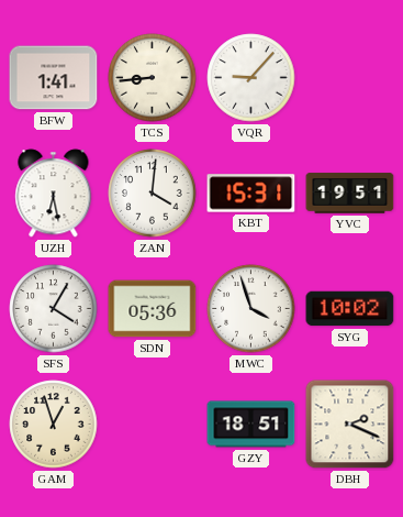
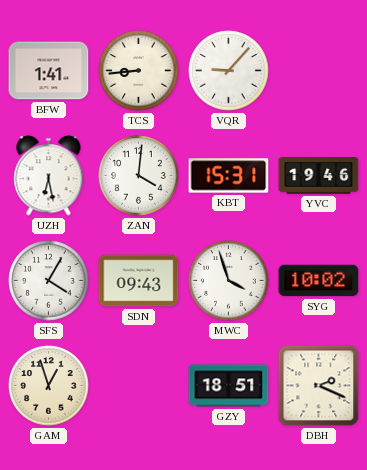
YVC: 19:51 -> 19:46 (319, 176)
SDN: 05:36 -> 09:43 (139, 281)
